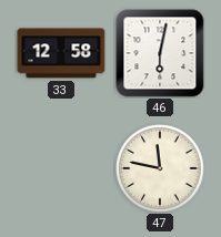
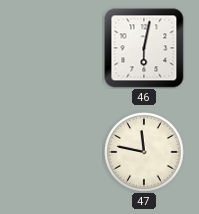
33: 12:58 -> none (61, 53)
